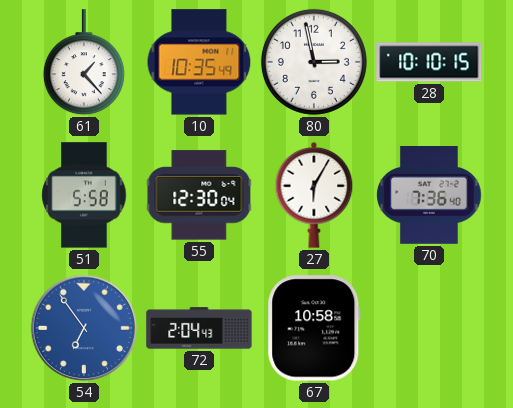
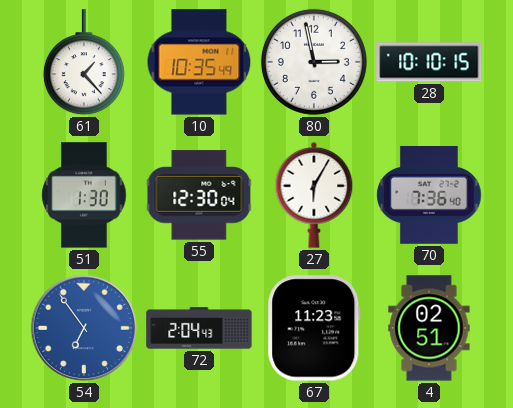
51: 5:58 -> 1:30 (84, 195)
67: 10:58 -> 11:23 (314, 328)
4: none -> 02:51 (429, 328)
